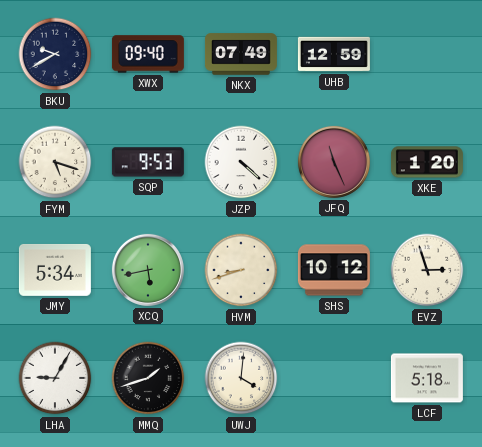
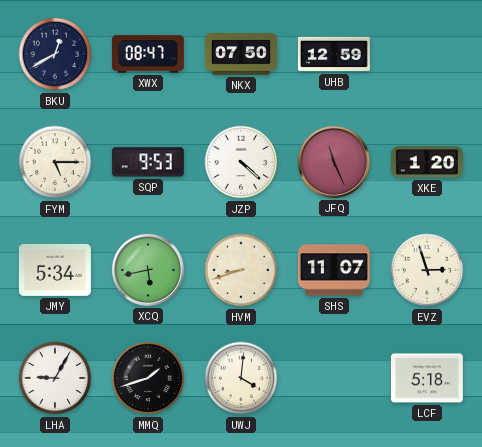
BKU: 9:40 -> 12:40 (55, 54)
XWX: 09:40 -> 08:47 (148, 54)
NKX: 07:49 -> 07:50 (241, 54)
FYM: 5:18 -> 5:15 (55, 162)
SHS: 10:12 -> 11:07 (334, 270)
